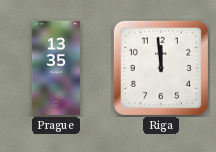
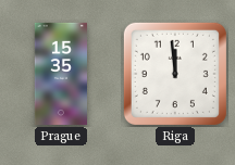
Prague: 13:35 -> 15:35 (60, 74)
